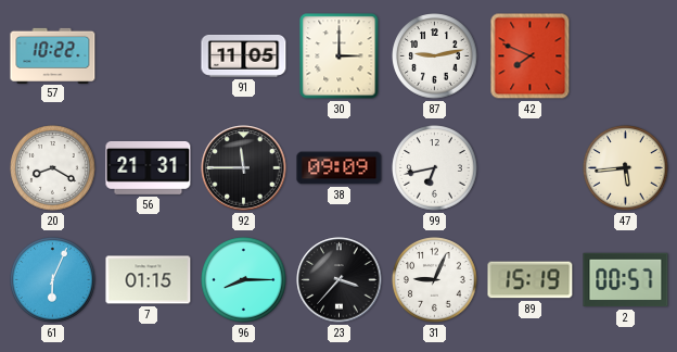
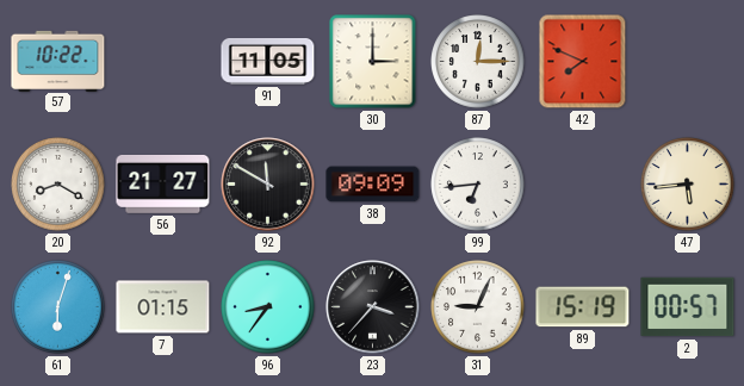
87: 9:13 -> 12:15 (478, 62)
56: 21:31 -> 21:27 (163, 183)
92: 11:45 -> 11:50 (268, 185)
99: 6:43 -> 6:44 (478, 185)
61: 6:04 -> 6:03 (58, 307)
96: 8:15 -> 8:36 (268, 307)
